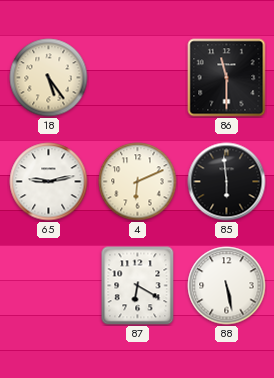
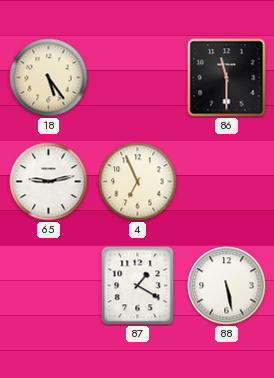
4: 6:11 -> 6:56 (138, 182)
85: 5:59 -> none (227, 182)
87: 6:20 -> 1:20 (138, 286)
